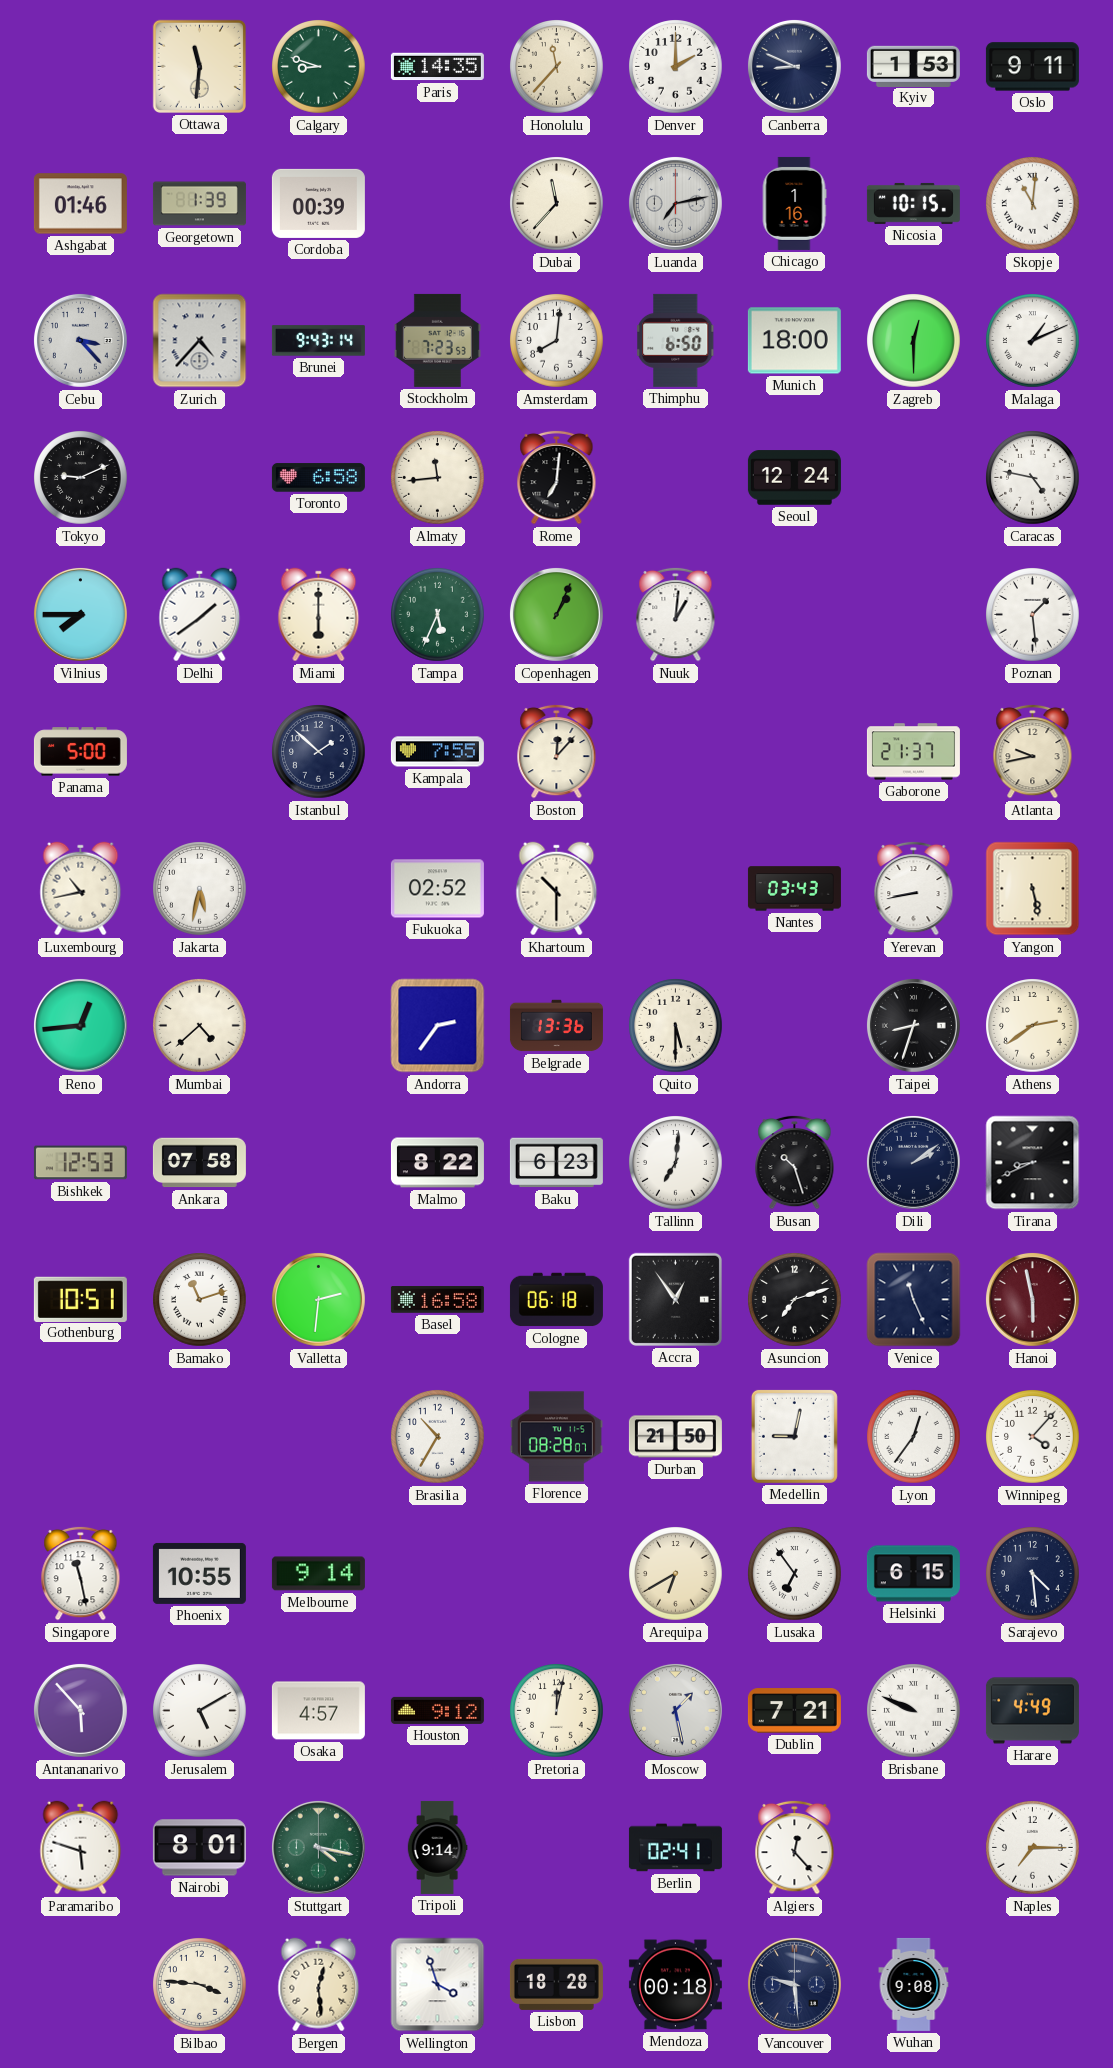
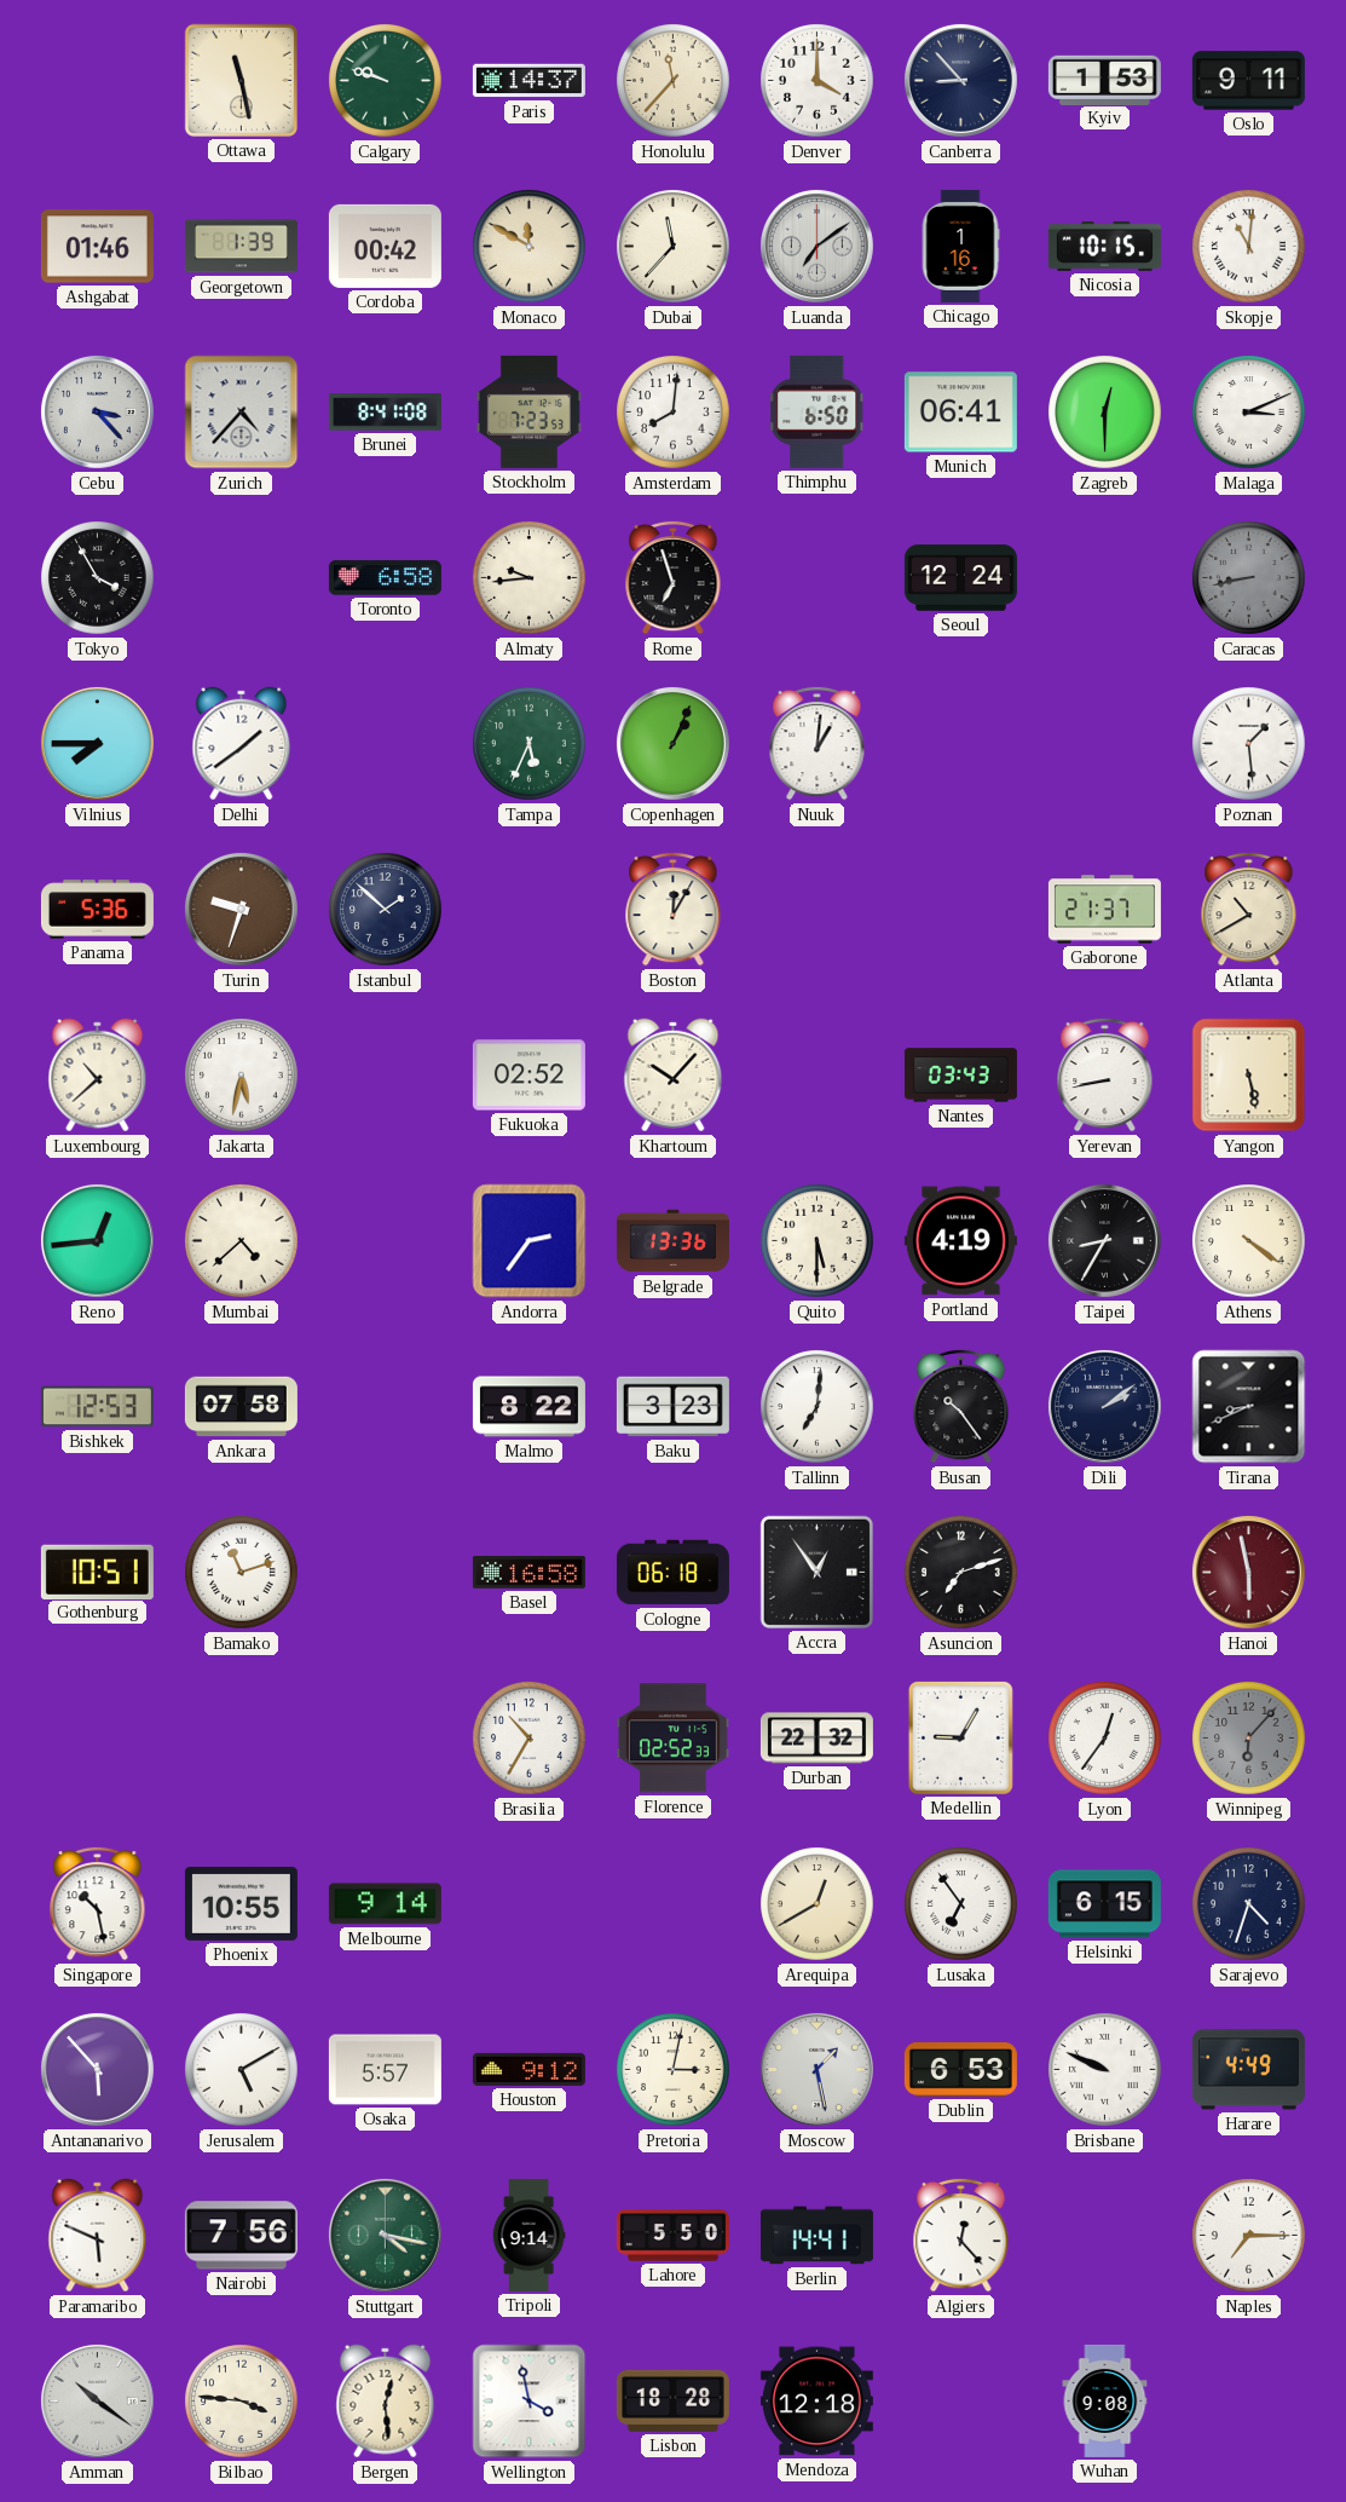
Ottawa: 11:31 -> 11:28 (241, 80)
Calgary: 8:48 -> 9:48 (386, 81)
Paris: 14:35 -> 14:37 (528, 81)
Denver: 2:00 -> 4:00 (818, 81)
Canberra: 8:49 -> 8:53 (960, 80)
Cordoba: 00:39 -> 00:42 (385, 246)
Monaco: none -> 11:50 (530, 247)
Luanda: 7:13 -> 7:09 (816, 246)
Brunei: 9:43 -> 8:41 (385, 413)
Munich: 18:00 -> 06:41 (960, 413)
Malaga: 1:11 -> 3:11 (1249, 413)
Tokyo: 9:11 -> 3:55 (98, 578)
Almaty: 11:44 -> 9:44 (530, 578)
Rome: 7:01 -> 6:57 (674, 577)
Caracas: 4:47 -> 8:43 (1249, 578)
Caracas dial: white -> grey (1249, 578)
Miami: 6:00 -> none (319, 615)
Panama: 5:00 -> 5:36 (97, 910)
Turin: none -> 9:33 (241, 909)
Kampala: 7:55 -> none (437, 752)
Boston: 12:07 -> 12:05 (674, 909)
Atlanta: 9:43 -> 10:40 (1249, 909)
Luxembourg: 10:43 -> 10:38 (98, 1076)
Khartoum: 10:30 -> 10:07 (674, 1076)
Portland: none -> 4:19 (960, 1241)
Taipei: 8:33 -> 8:35 (1104, 1240)
Athens: 2:39 -> 4:21 (1249, 1241)
Baku: 6:23 -> 3:23 (672, 1407)
Busan: 10:27 -> 10:24 (961, 1406)
Valletta: 2:31 -> none (318, 1299)
Venice: 11:26 -> none (914, 1300)
Florence: 08:28 -> 02:52 (672, 1739)
Durban: 21:50 -> 22:32 (816, 1739)
Medellin: 9:02 -> 9:05 (960, 1737)
Winnipeg: 4:07 -> 6:07 (1249, 1739)
Winnipeg dial: white -> grey (1249, 1739)
Singapore: 11:28 -> 10:28 (98, 1903)
Arequipa: 6:40 -> 12:40 (818, 1904)
Sarajevo: 4:29 -> 4:33 (1249, 1904)
Osaka: 4:57 -> 5:57 (385, 2070)
Pretoria: 12:02 -> 3:02 (674, 2070)
Dublin: 7:21 -> 6:53 (960, 2070)
Paramaribo: 5:48 -> 5:49 (98, 2236)
Nairobi: 8:01 -> 7:56 (241, 2236)
Lahore: none -> 5:50 (672, 2236)
Berlin: 02:41 -> 14:41 (816, 2236)
Amman: none -> 10:21 (97, 2400)
Wellington: 3:57 -> 3:58 (530, 2402)
Mendoza: 00:18 -> 12:18 (816, 2402)
Vancouver: 9:29 -> none (794, 1984)
